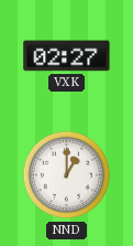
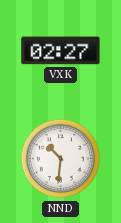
NND: 1:00 -> 10:31 (61, 159)
